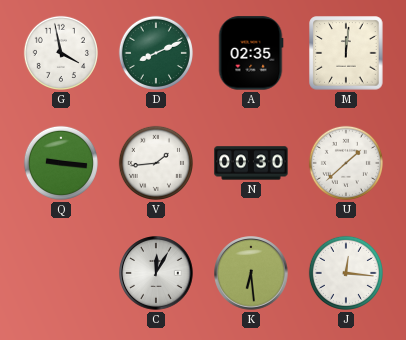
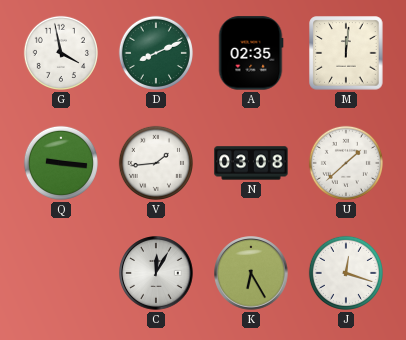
N: 00:30 -> 03:08 (251, 163)
K: 6:29 -> 6:25 (251, 273)
J: 12:16 -> 12:18 (346, 273)
